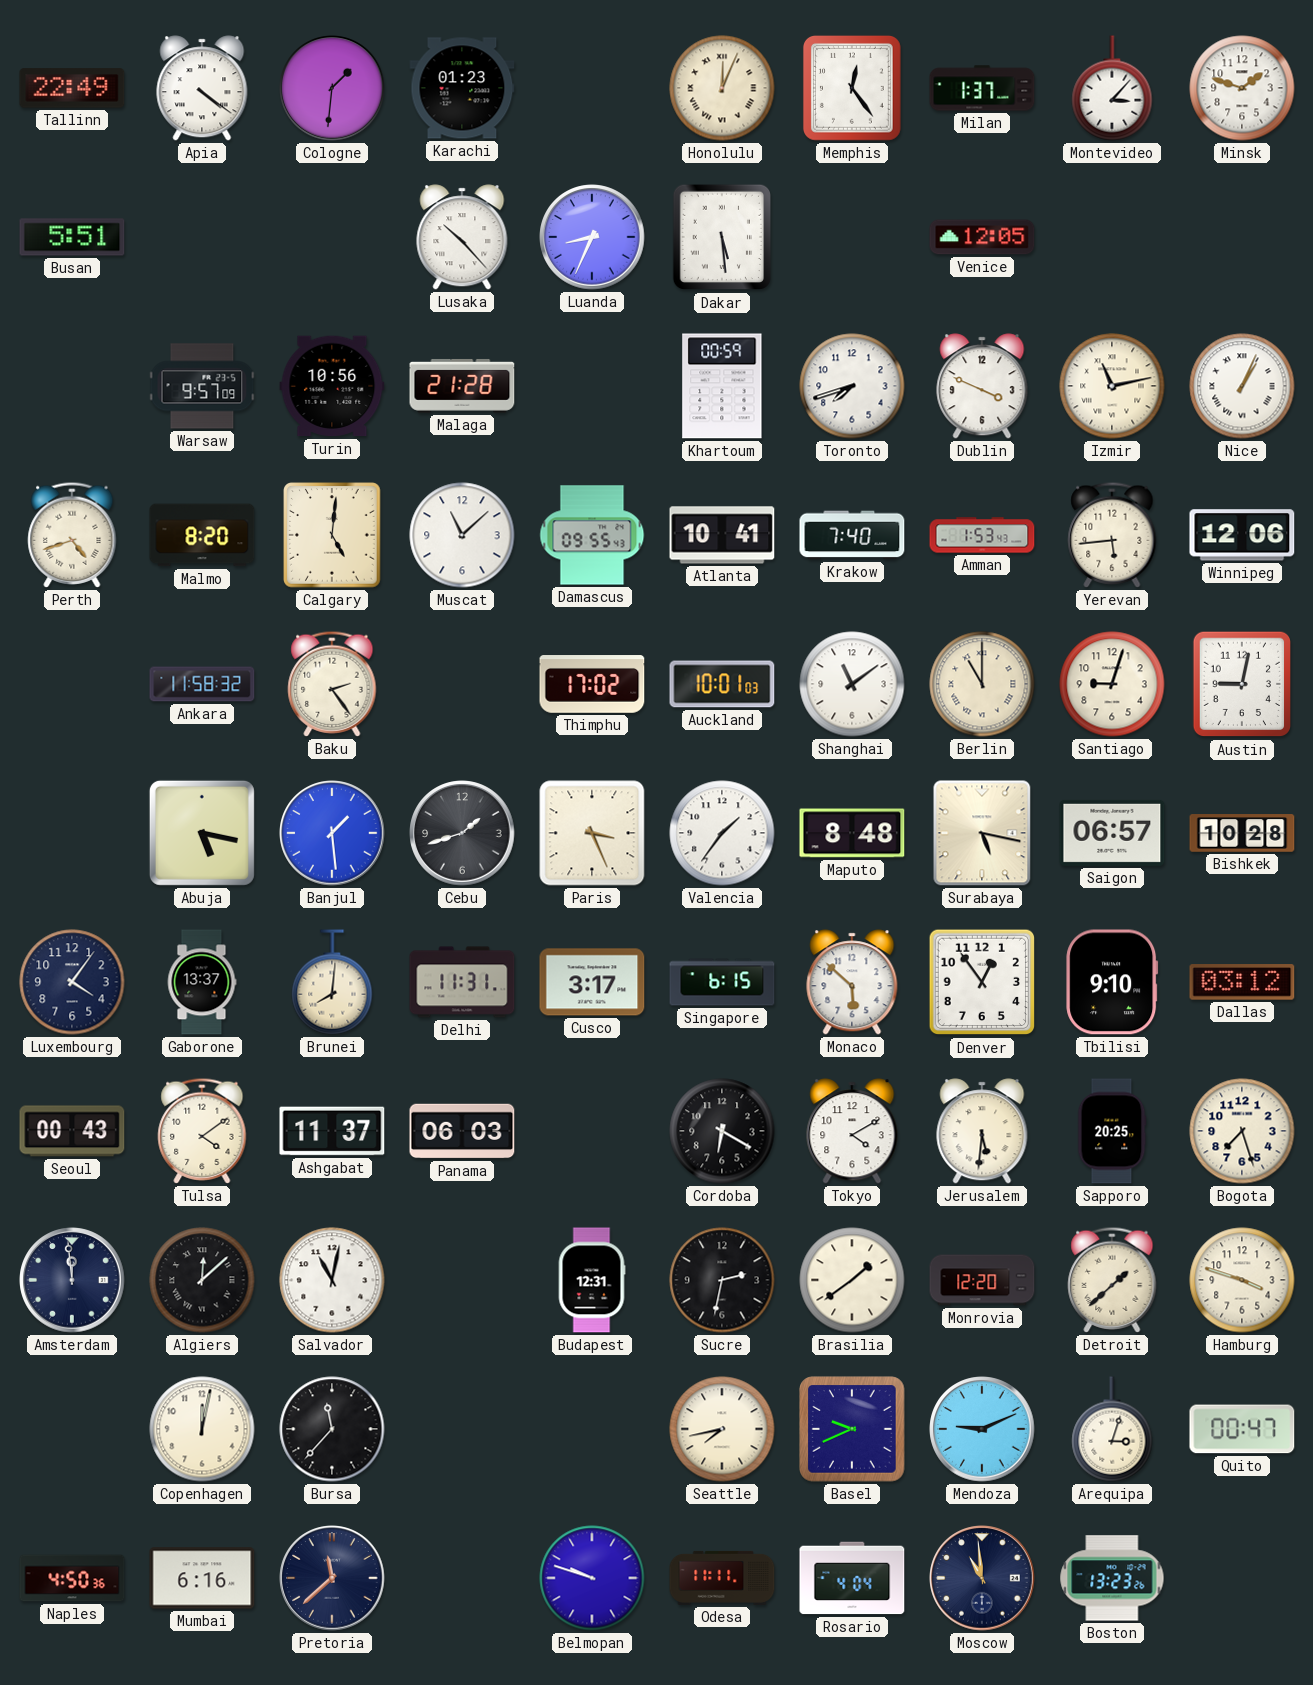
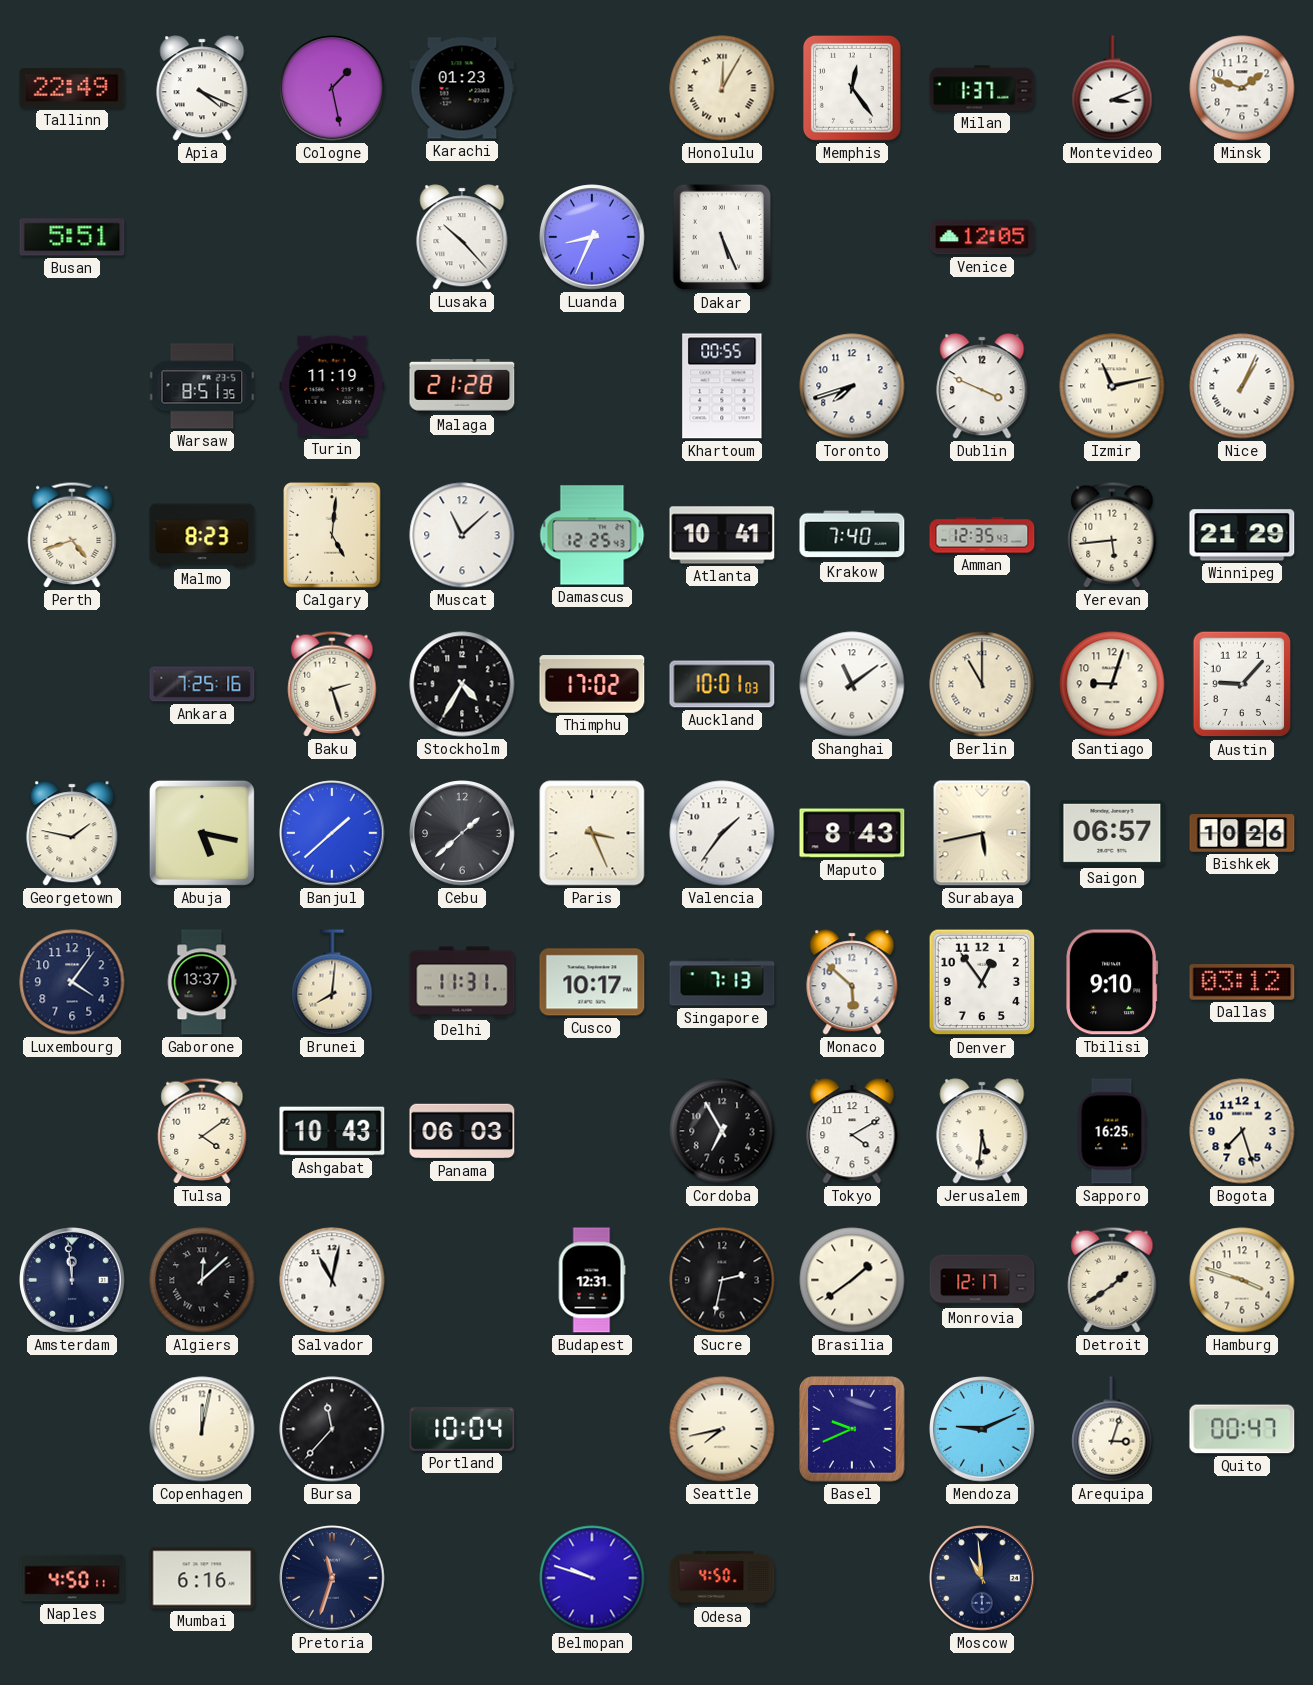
Apia: 4:21 -> 4:19 (202, 88)
Cologne: 1:31 -> 1:28 (332, 88)
Honolulu: 12:04 -> 12:05 (722, 88)
Montevideo: 3:07 -> 3:11 (1112, 88)
Dakar: 5:29 -> 5:26 (721, 237)
Warsaw: 9:57 -> 8:51 (202, 386)
Turin: 10:56 -> 11:19 (332, 386)
Khartoum: 00:59 -> 00:55 (722, 386)
Malmo: 8:20 -> 8:23 (202, 535)
Damascus: 09:55 -> 12:25 (592, 535)
Amman: 1:53 -> 12:35 (982, 535)
Winnipeg: 12:06 -> 21:29 (1242, 535)
Ankara: 11:58 -> 7:25 (202, 684)
Baku: 2:24 -> 2:27 (332, 684)
Stockholm: none -> 4:35 (462, 684)
Austin: 9:02 -> 9:07 (1241, 684)
Georgetown: none -> 1:47 (72, 833)
Banjul: 1:29 -> 1:38 (332, 833)
Cebu: 1:42 -> 1:38 (462, 833)
Maputo: 8:48 -> 8:43 (852, 833)
Surabaya: 5:17 -> 5:43 (982, 833)
Bishkek: 10:28 -> 10:26 (1242, 833)
Cusco: 3:17 -> 10:17 (592, 982)
Singapore: 6:15 -> 7:13 (722, 982)
Seoul: 00:43 -> none (72, 1131)
Ashgabat: 11:37 -> 10:43 (332, 1131)
Cordoba: 6:20 -> 6:55 (722, 1131)
Sapporo: 20:25 -> 16:25 (1112, 1131)
Monrovia: 12:20 -> 12:17 (982, 1280)
Detroit: 1:38 -> 1:39 (1112, 1280)
Portland: none -> 10:04 (462, 1429)
Naples: 4:50:36 -> 4:50:11 (72, 1578)
Pretoria: 11:38 -> 11:33 (332, 1578)
Odesa: 11:11 -> 4:50 (722, 1578)
Rosario: 4:04 -> none (852, 1578)
Boston: 13:23 -> none (1112, 1578)
